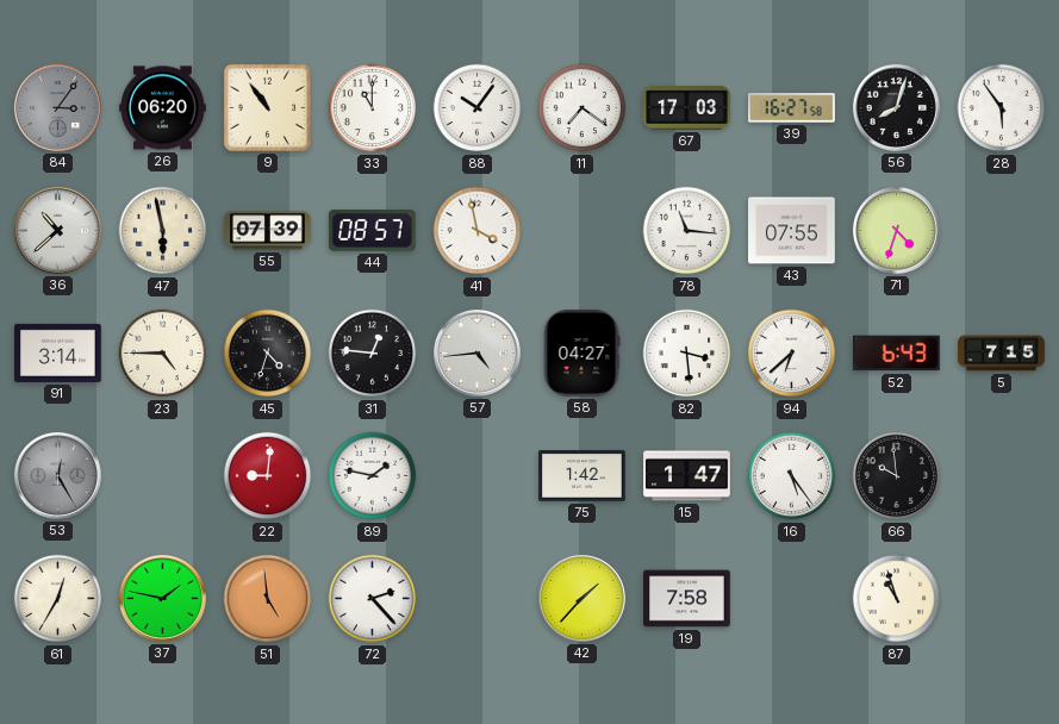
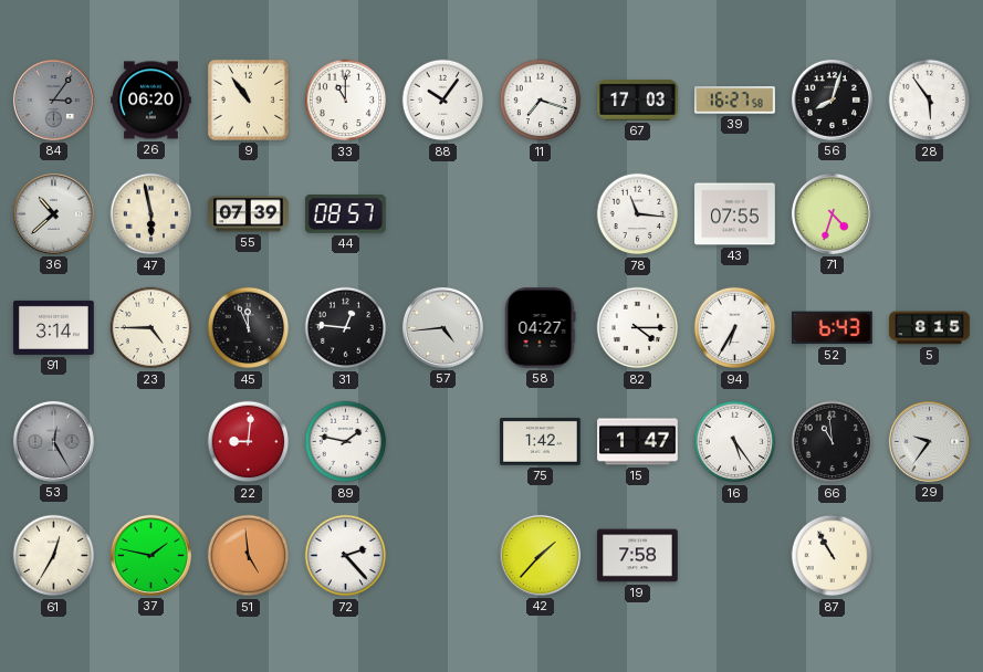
11: 7:21 -> 7:18 (541, 101)
41: 3:58 -> none (478, 231)
45: 4:33 -> 11:56 (249, 328)
82: 3:29 -> 4:15 (638, 328)
94: 6:38 -> 6:35 (735, 328)
5: 7:15 -> 8:15 (930, 328)
66: 9:59 -> 10:59 (833, 442)
29: none -> 9:36 (929, 441)
87: 10:57 -> 10:55 (833, 556)
